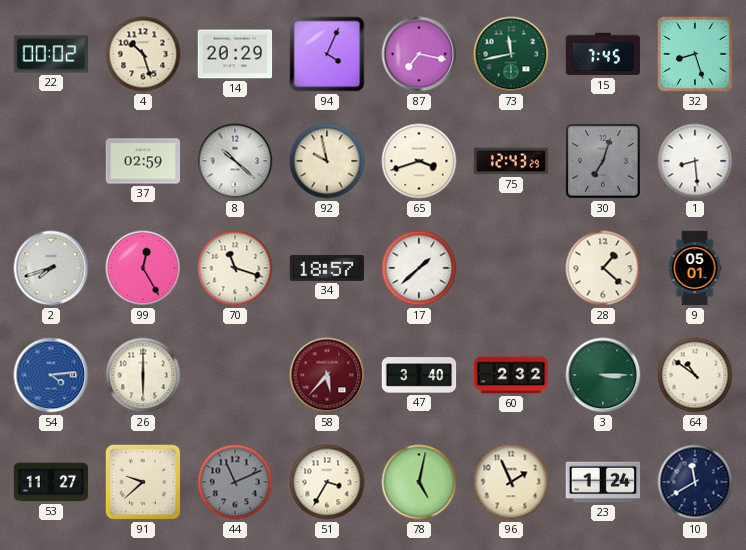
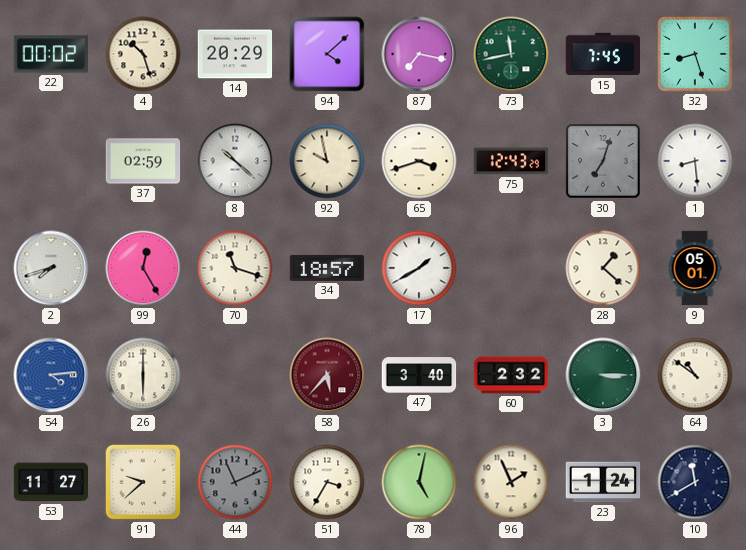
94: 4:04 -> 4:08 (327, 54)
17: 1:38 -> 1:40 (419, 268)
